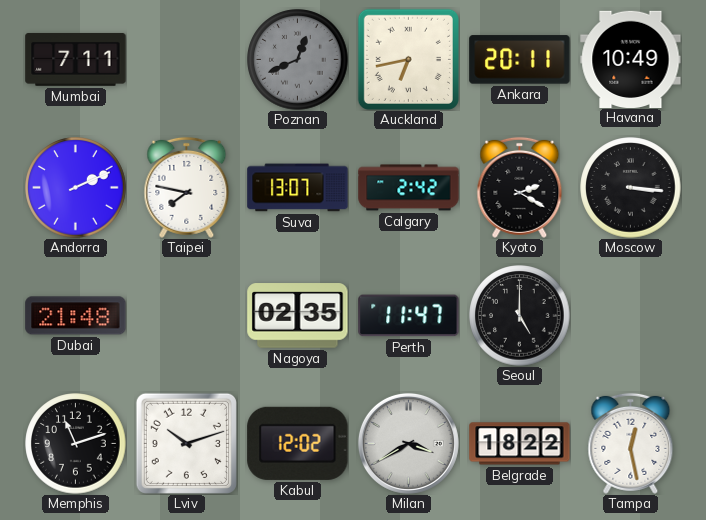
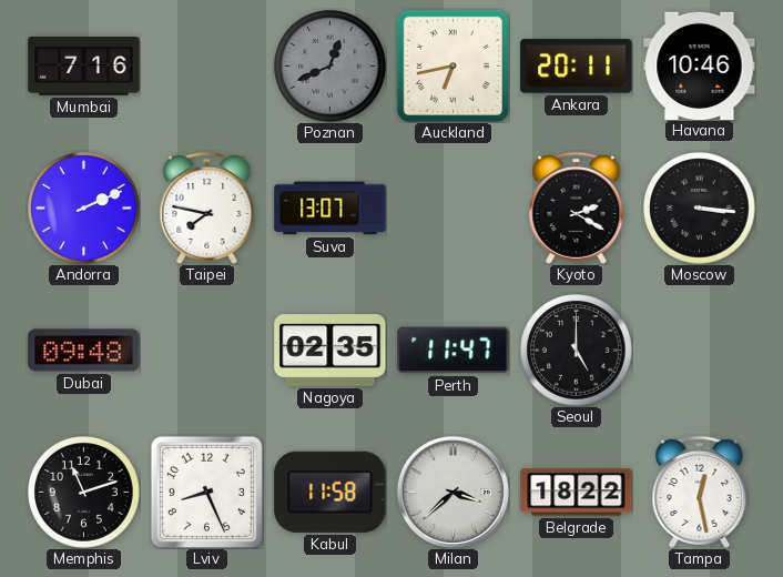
Mumbai: 7:11 -> 7:16 (84, 67)
Havana: 10:49 -> 10:46 (700, 65)
Calgary: 2:42 -> none (409, 188)
Dubai: 21:48 -> 09:48 (84, 351)
Lviv: 10:12 -> 8:26 (206, 492)
Kabul: 12:02 -> 11:58 (331, 492)
Milan: 3:40 -> 3:38 (452, 492)
